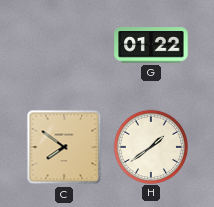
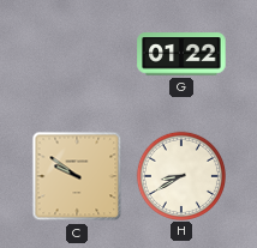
C: 7:51 -> 9:51 (77, 176)
H: 1:39 -> 8:40 (180, 175)
